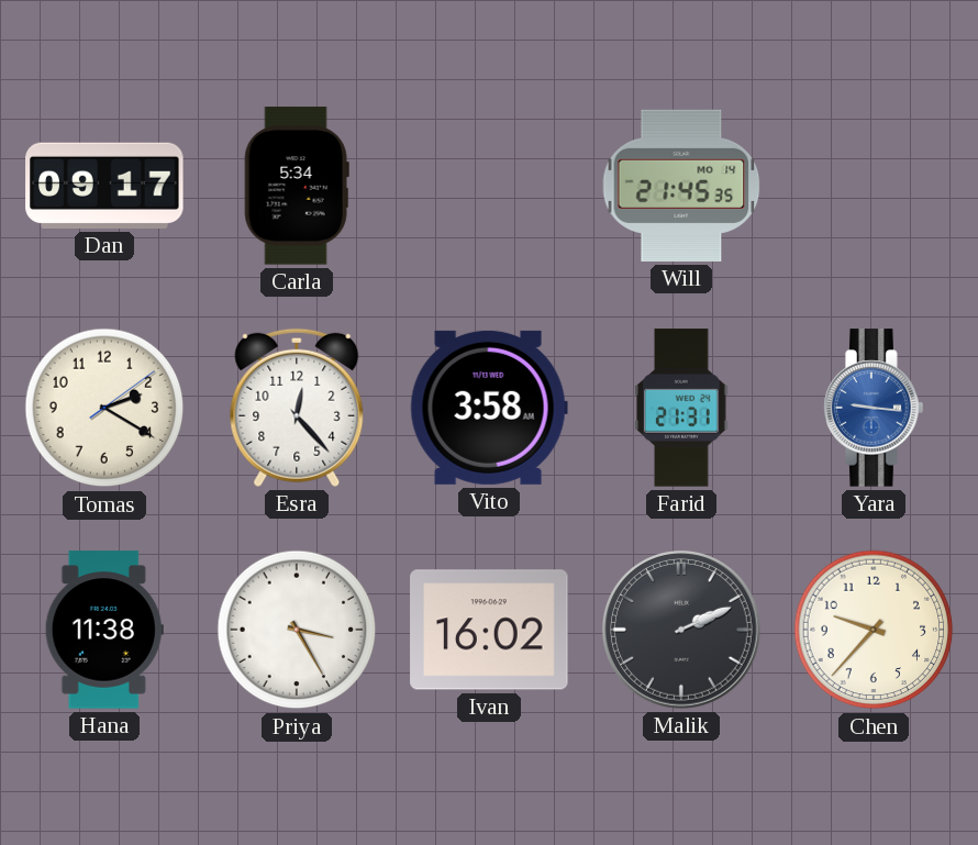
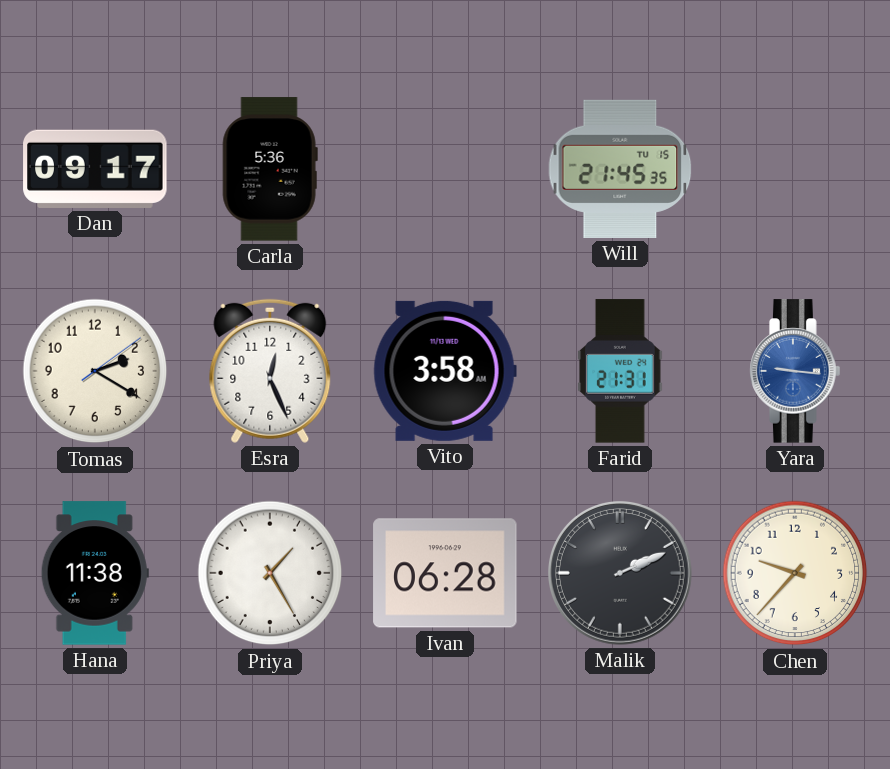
Carla: 5:34 -> 5:36 (270, 169)
Will date: MO 14 -> TU 15 (620, 169)
Esra: 12:23 -> 12:26 (270, 371)
Priya: 3:25 -> 1:25 (270, 573)
Ivan: 16:02 -> 06:28 (445, 573)
